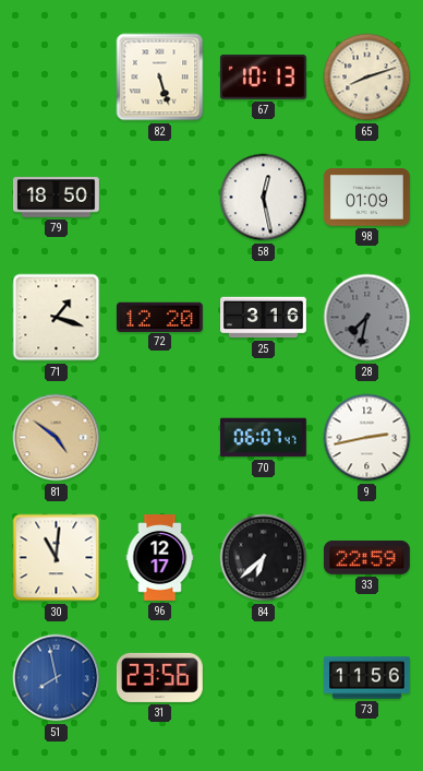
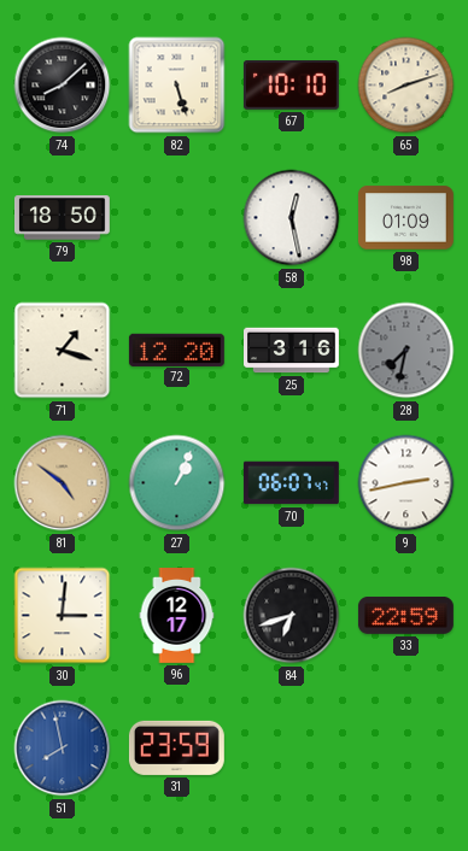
74: none -> 8:08 (63, 86)
67: 10:13 -> 10:10 (291, 86)
27: none -> 1:04 (177, 483)
30: 11:01 -> 3:01 (63, 616)
84: 6:38 -> 6:42 (292, 616)
31: 23:56 -> 23:59 (176, 747)
73: 11:56 -> none (367, 678)
